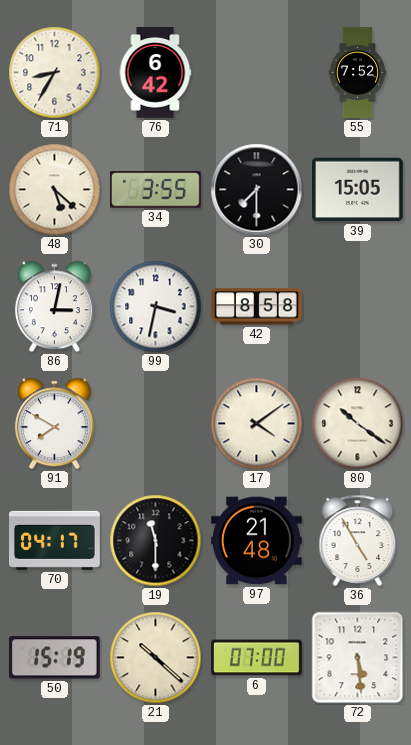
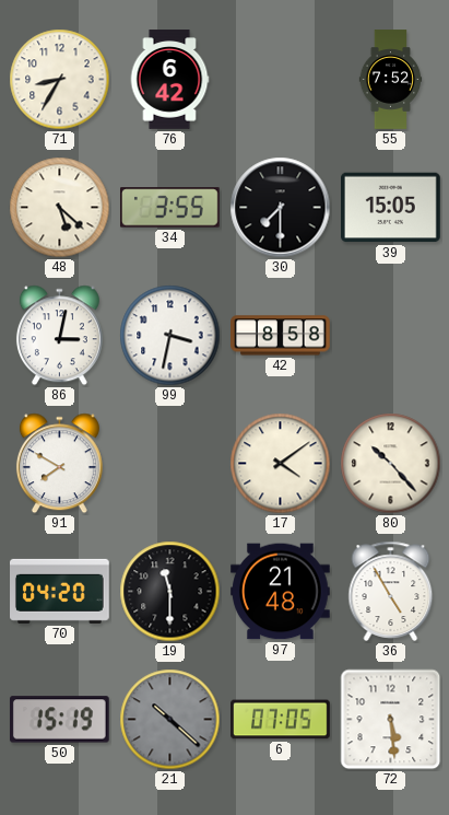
80: 10:21 -> 10:23 (391, 464)
70: 04:17 -> 04:20 (60, 591)
21 dial: cream -> grey (170, 720)
6: 07:00 -> 07:05 (281, 720)
